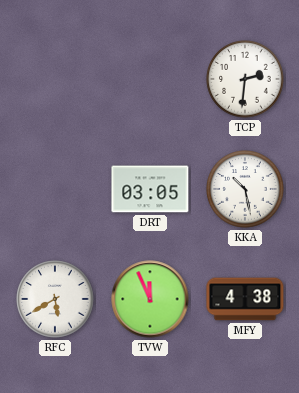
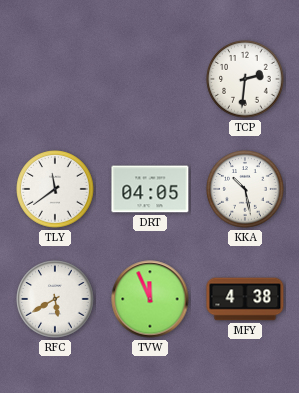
TLY: none -> 11:39 (55, 189)
DRT: 03:05 -> 04:05 (150, 189)
